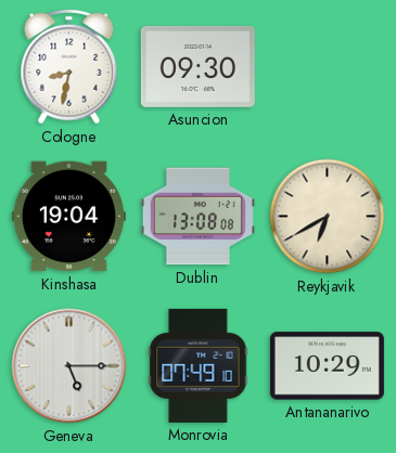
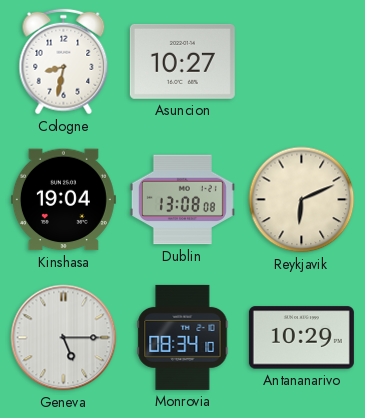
Asuncion: 09:30 -> 10:27 (182, 61)
Reykjavik: 6:40 -> 6:11 (302, 200)
Monrovia: 07:49 -> 08:34 (183, 337)
